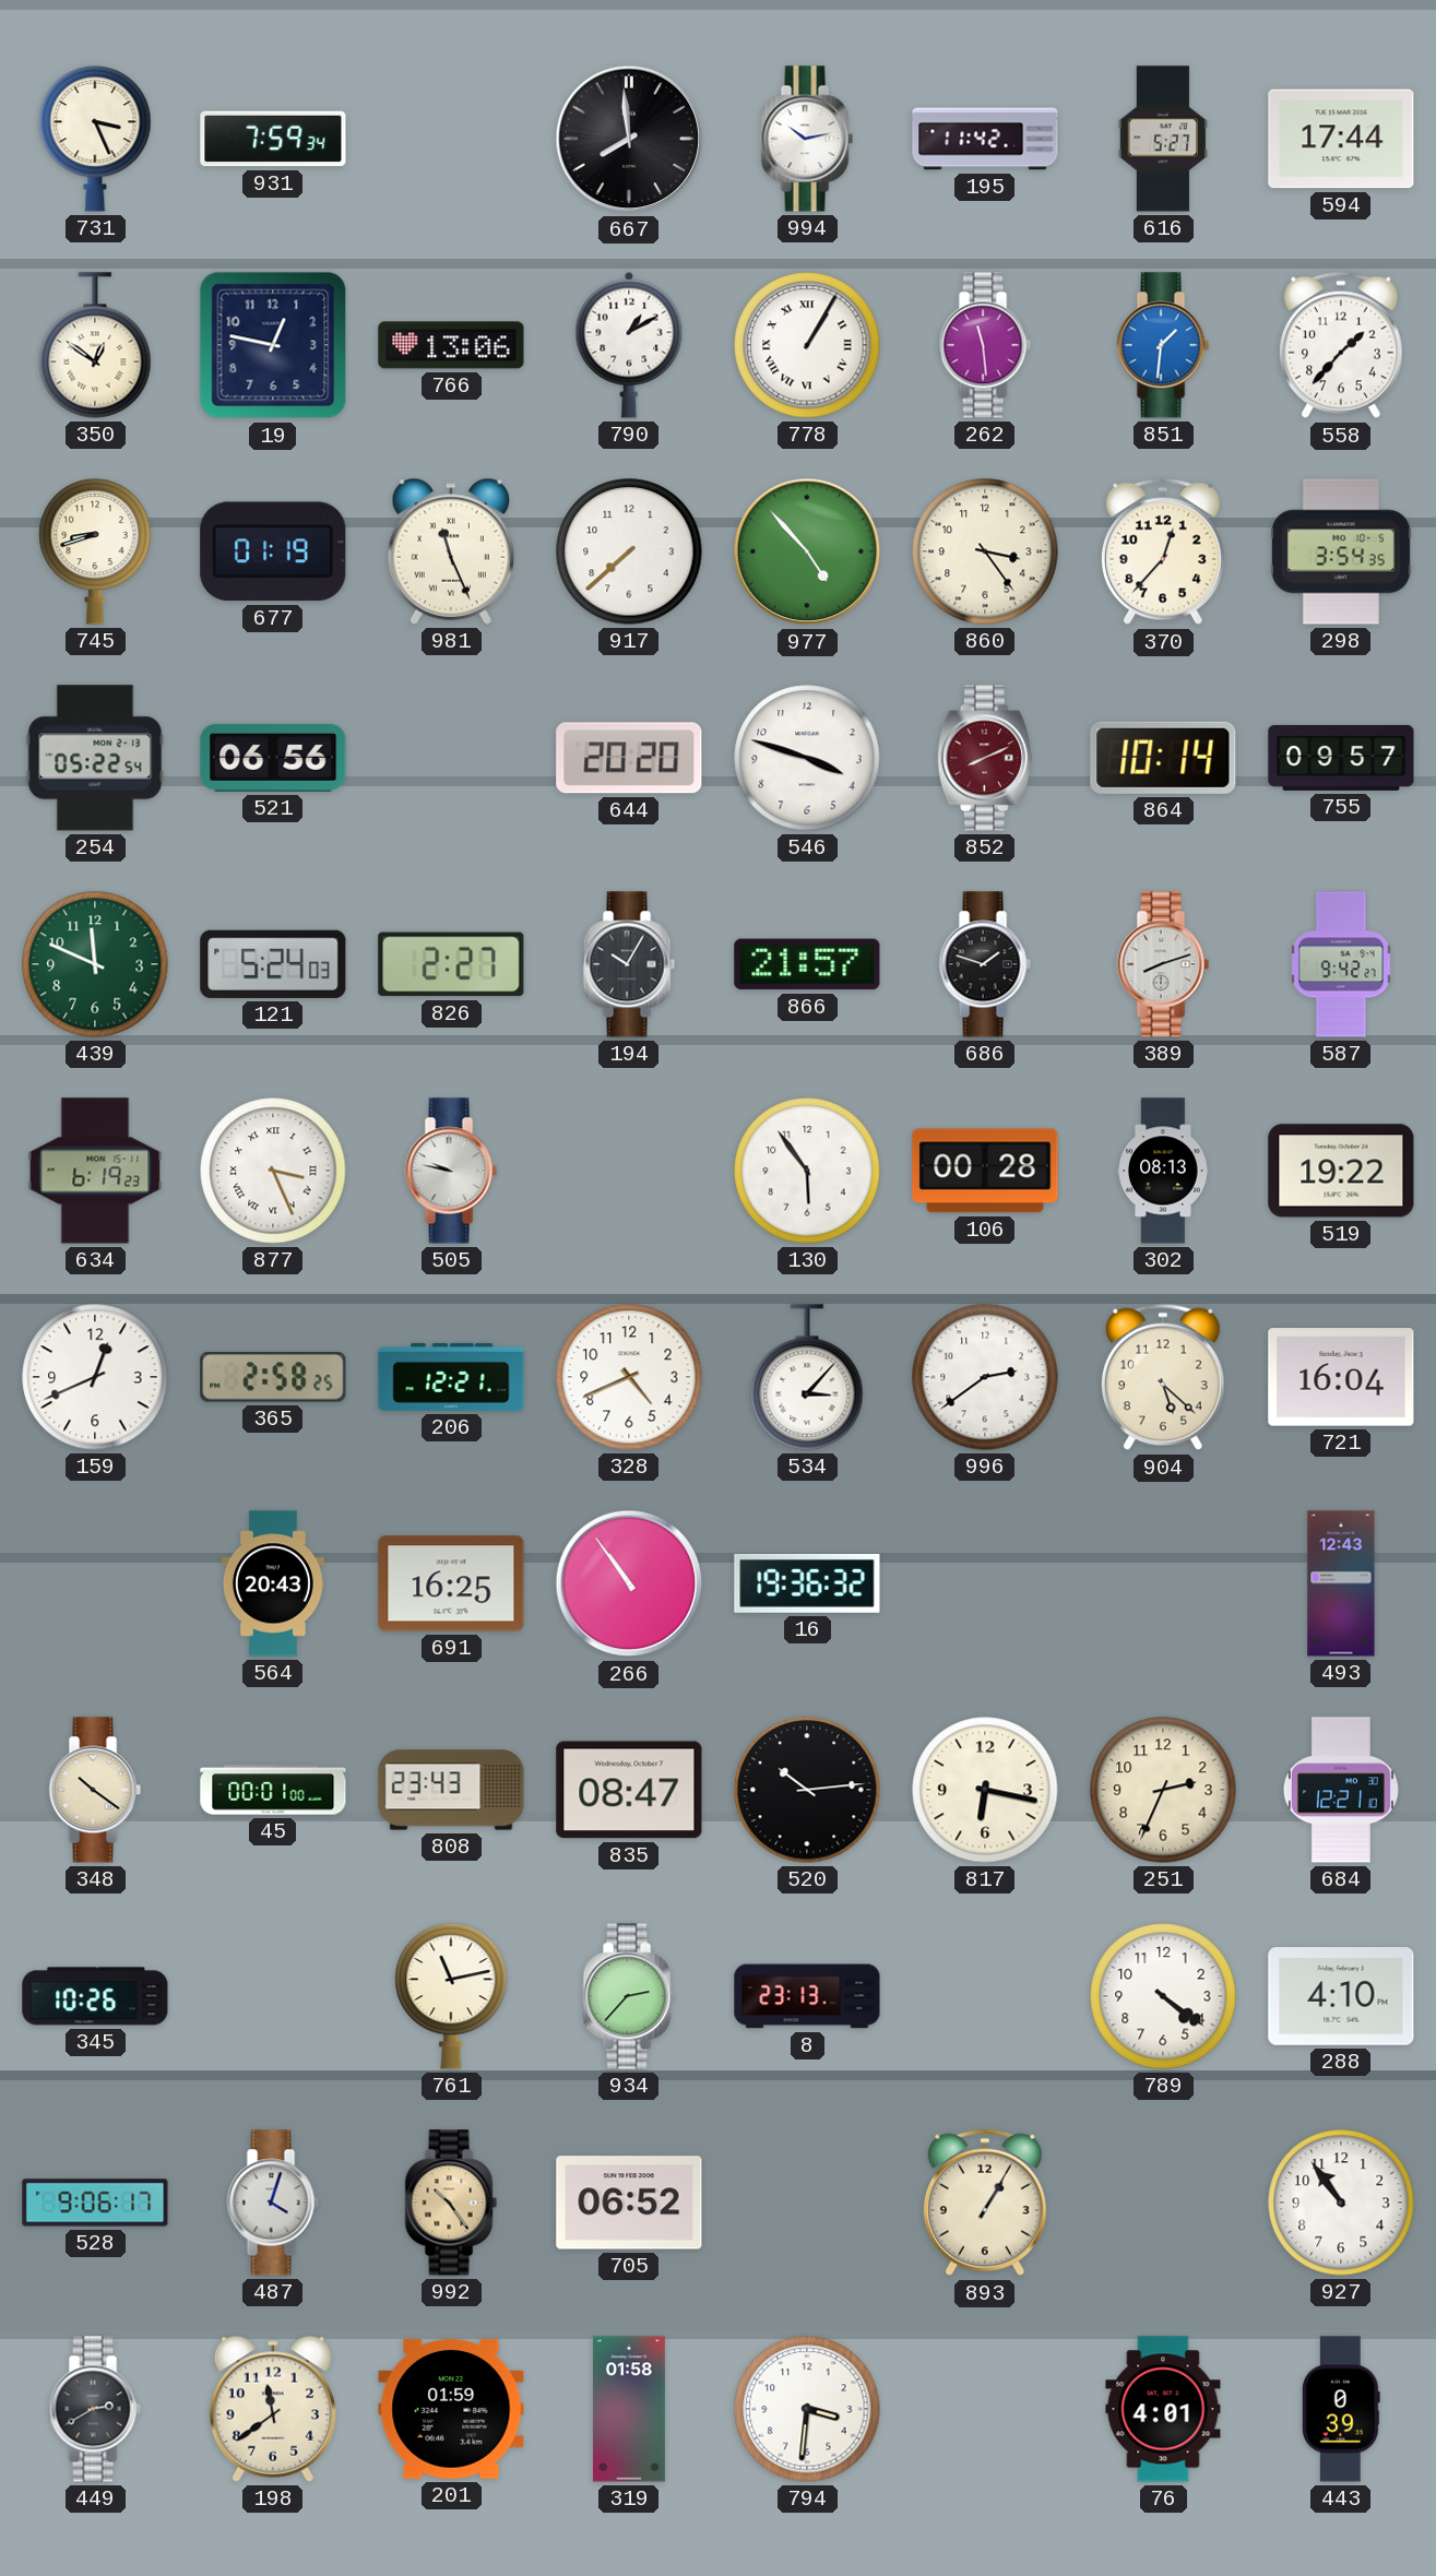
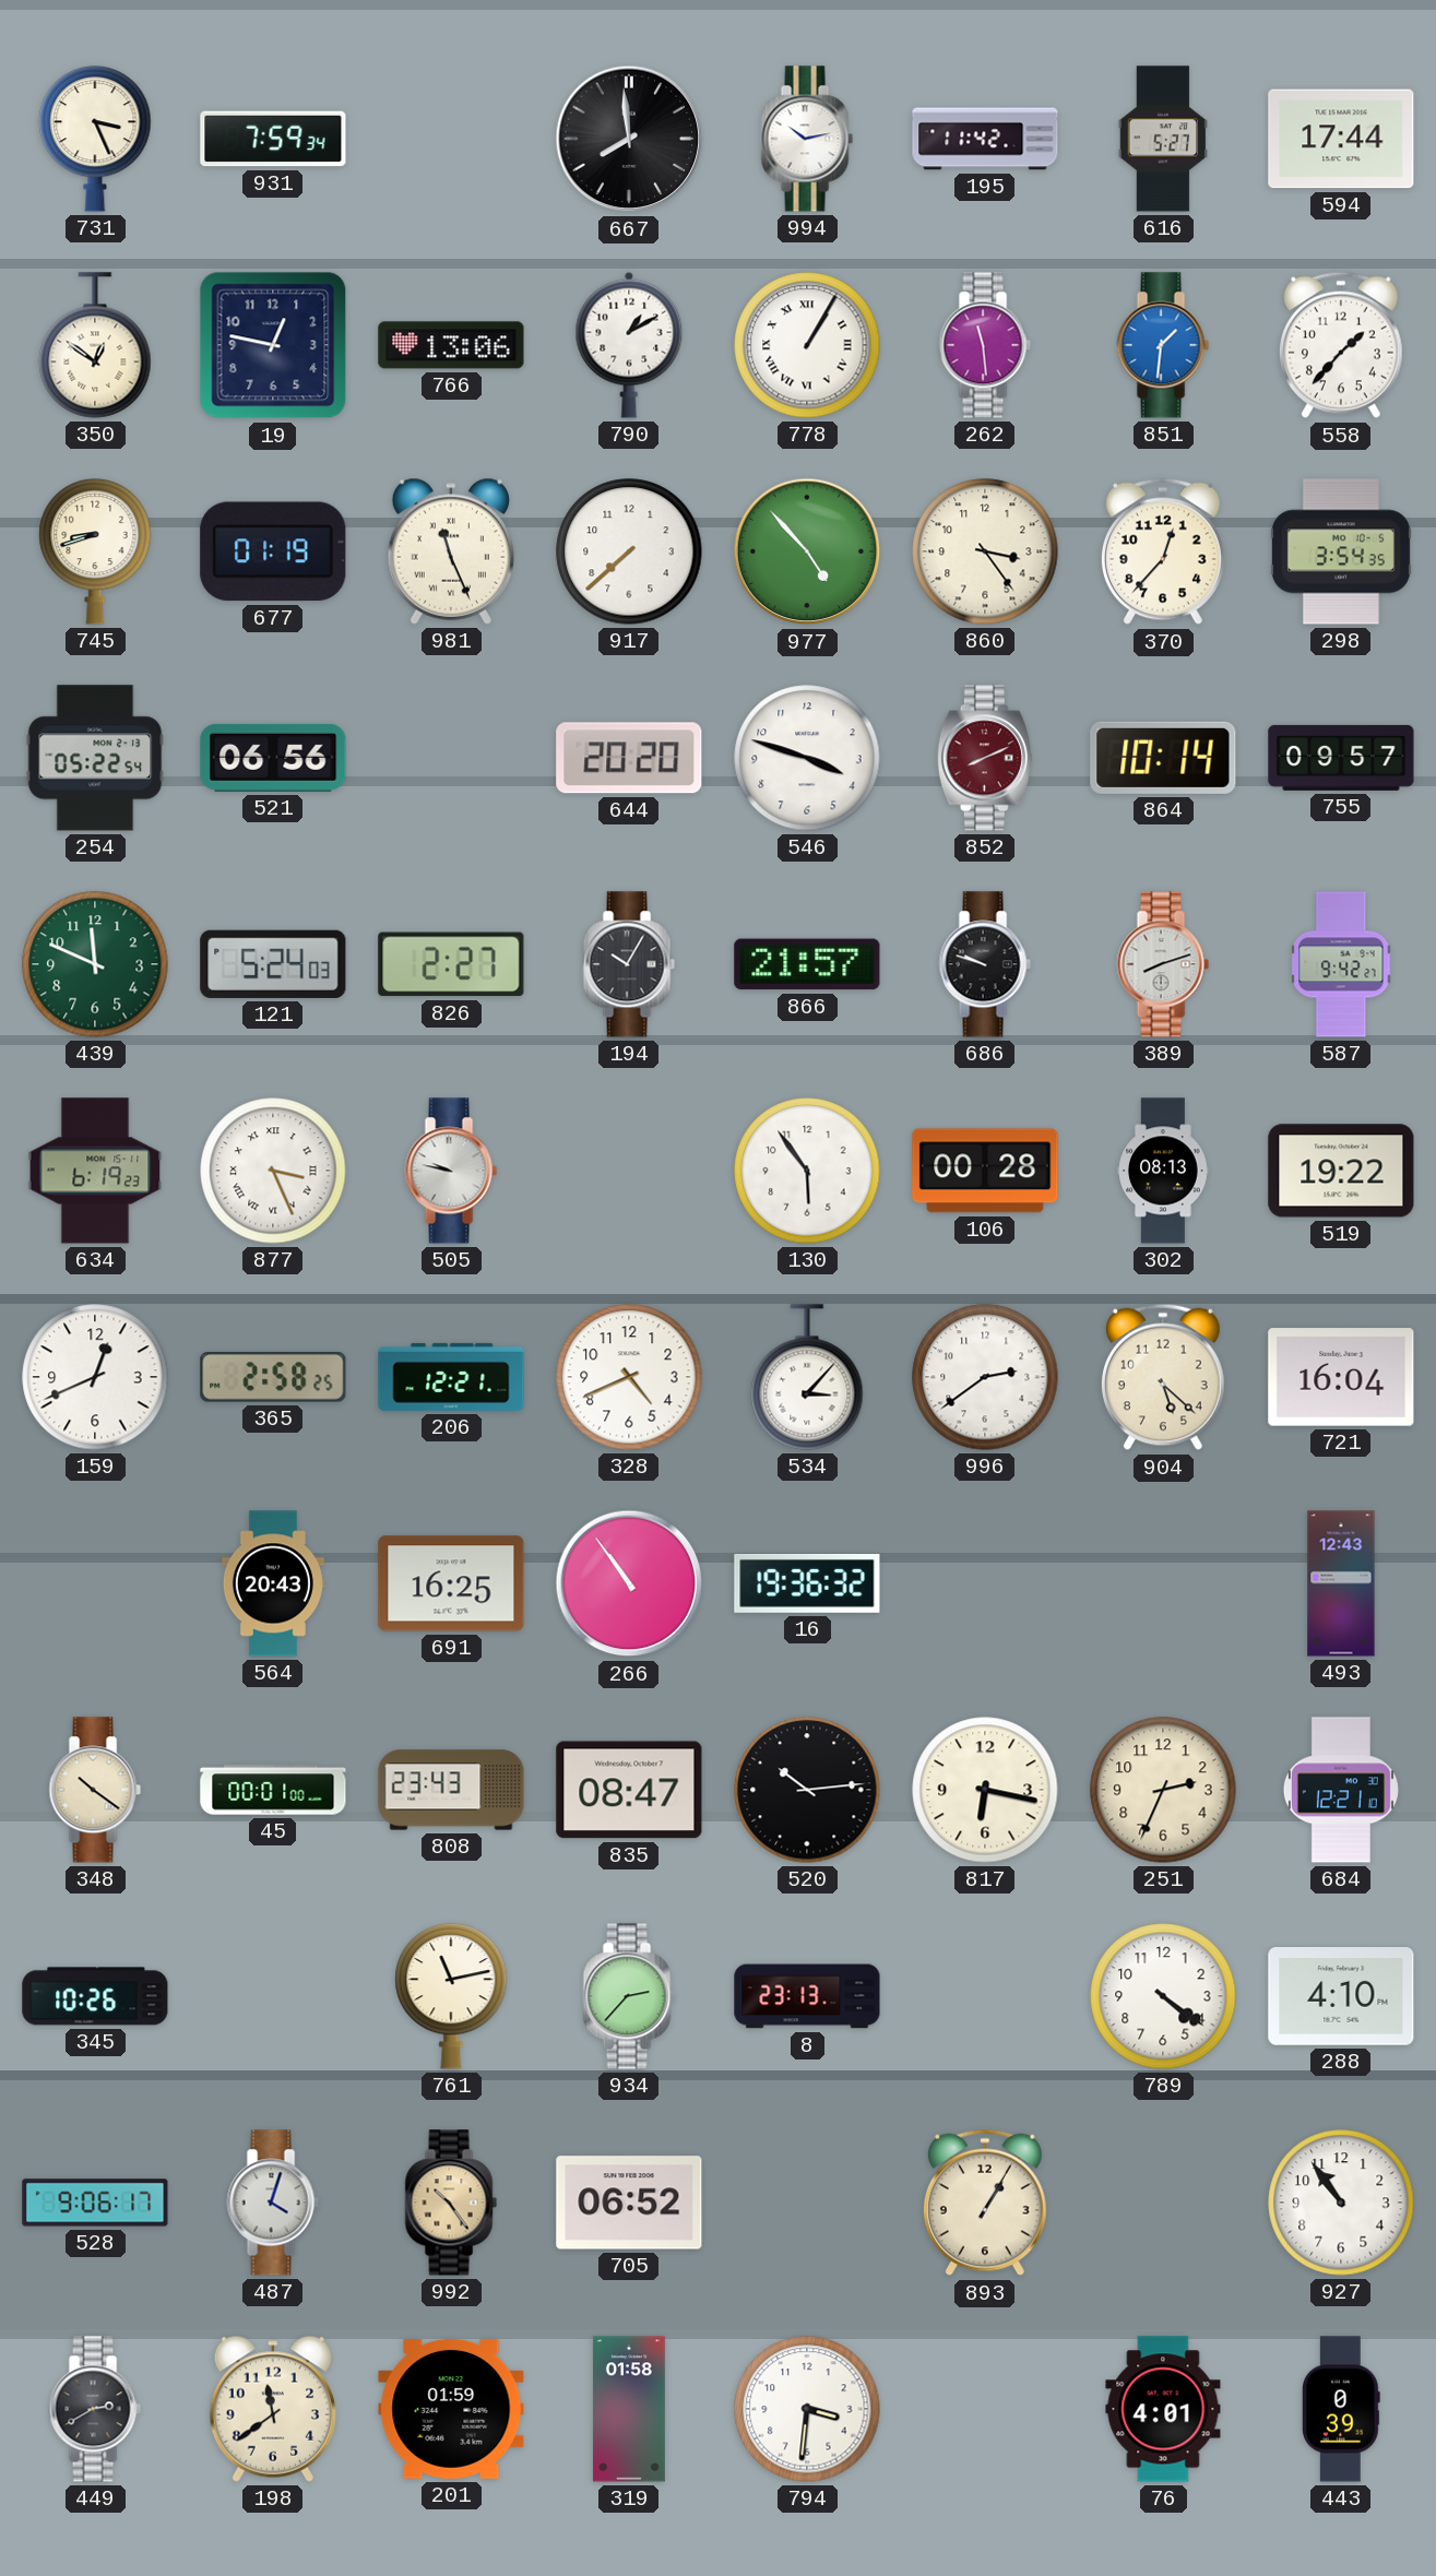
686: 1:48 -> 9:48 (985, 964)
